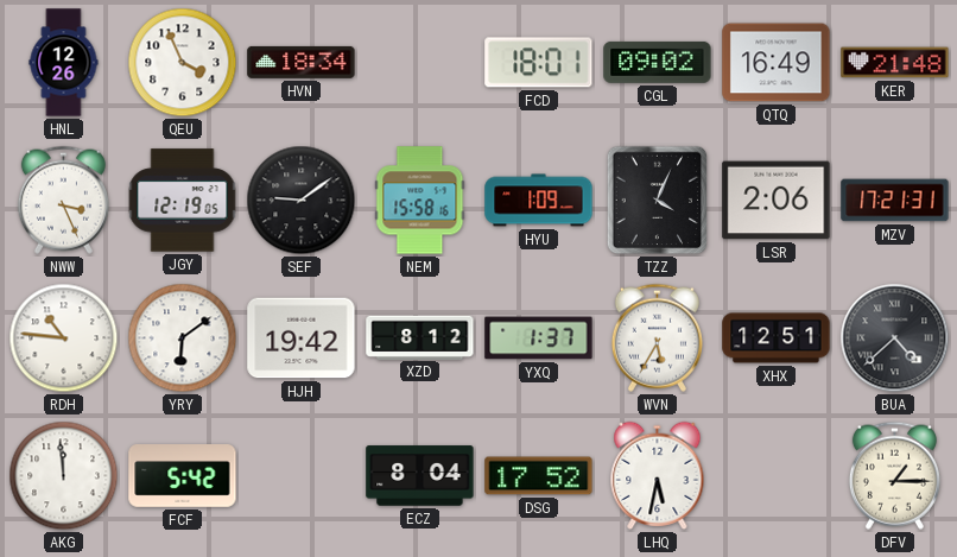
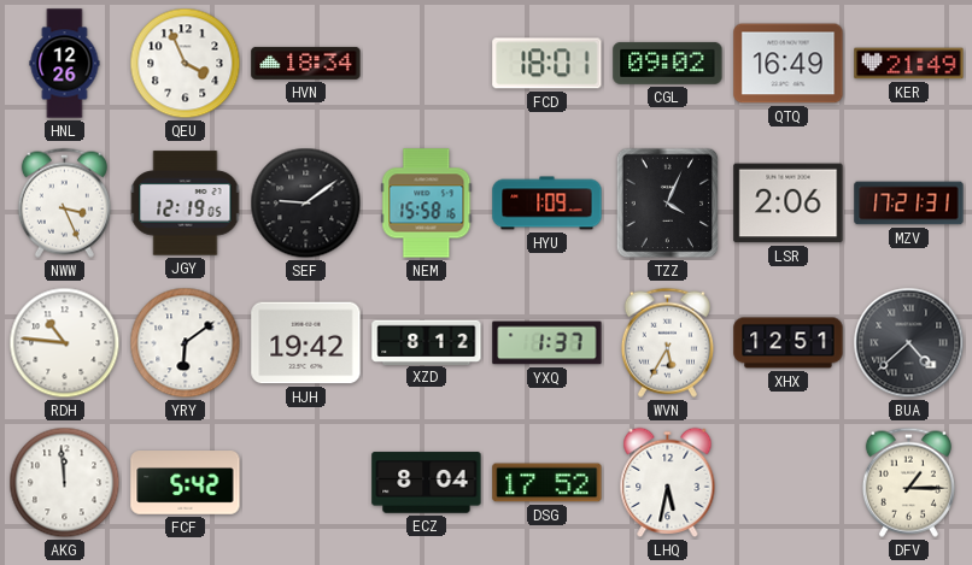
KER: 21:48 -> 21:49 (909, 64)
